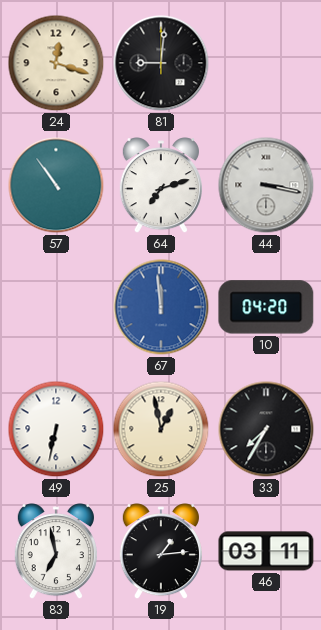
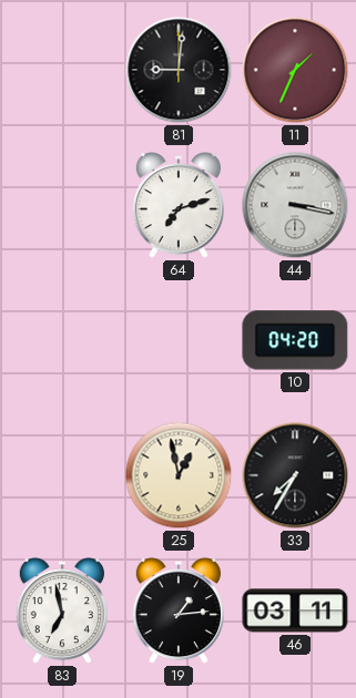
24: 12:18 -> none (56, 63)
11: none -> 1:34 (295, 70)
57: 10:54 -> none (56, 185)
67: 11:59 -> none (161, 307)
49: 6:32 -> none (56, 429)
